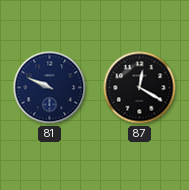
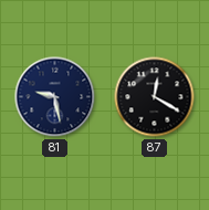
81: 9:49 -> 9:28 (55, 97)
